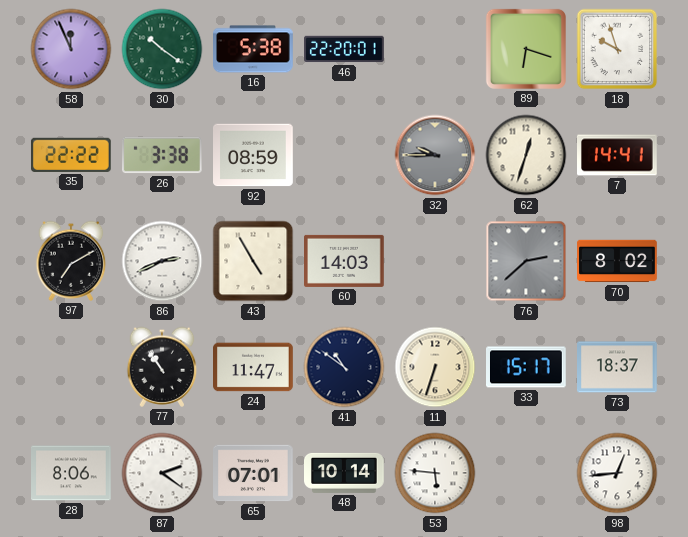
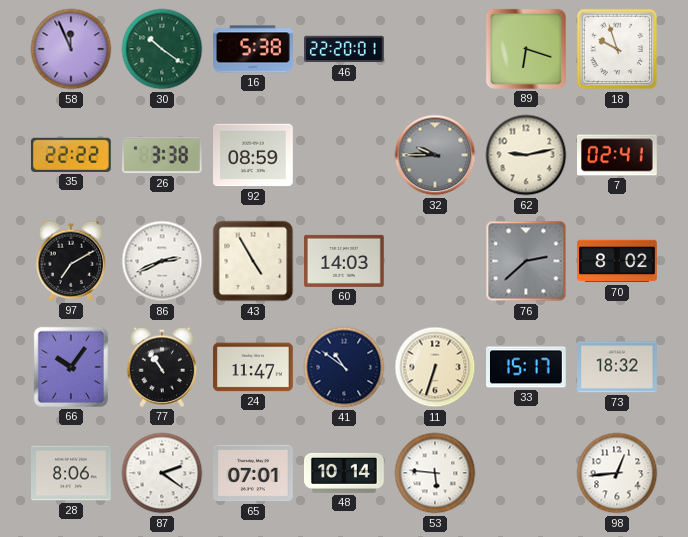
62: 12:33 -> 9:13 (526, 155)
7: 14:41 -> 02:41 (618, 155)
66: none -> 10:06 (71, 367)
73: 18:37 -> 18:32 (618, 367)
